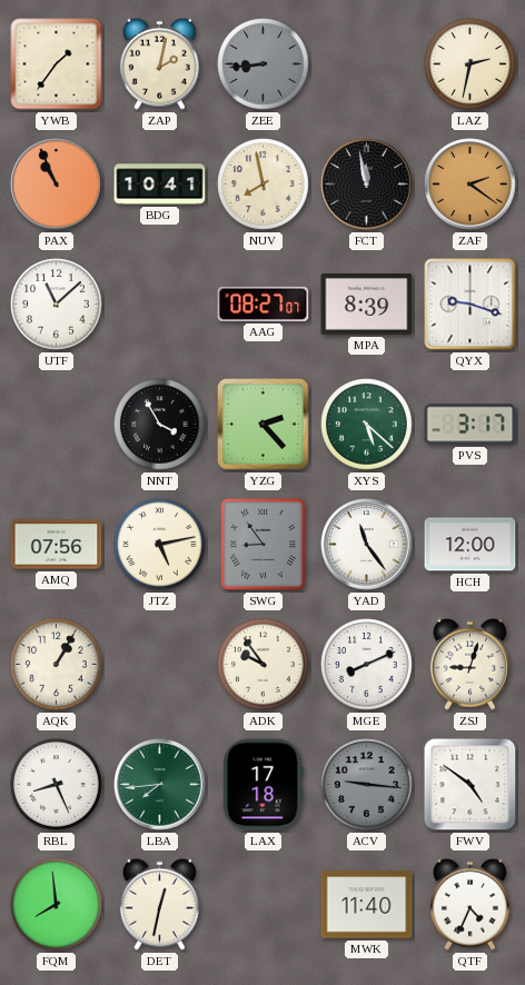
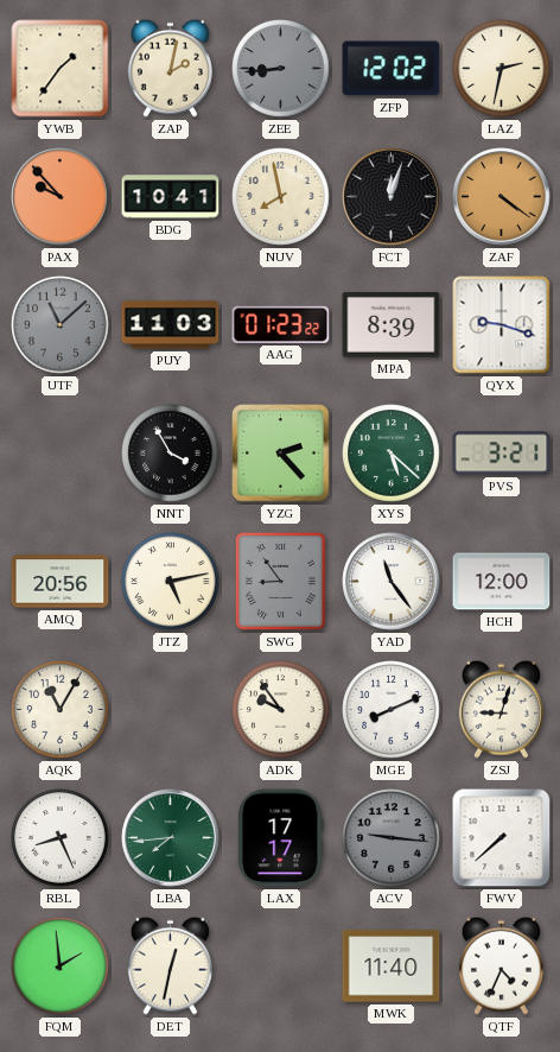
ZFP: none -> 12:02 (392, 69)
PAX: 10:56 -> 9:53 (61, 197)
FCT: 11:58 -> 12:03 (392, 197)
ZAF: 2:21 -> 4:21 (502, 197)
UTF dial: white -> grey (61, 325)
PUY: none -> 11:03 (171, 325)
AAG: 08:27 -> 01:23 (281, 324)
PVS: 3:17 -> 3:21 (502, 454)
AMQ: 07:56 -> 20:56 (61, 582)
AQK: 1:05 -> 11:05 (61, 710)
LAX: 17:18 -> 17:17 (281, 838)
FWV: 4:51 -> 7:38 (502, 838)
FQM: 7:59 -> 1:59 (61, 967)
